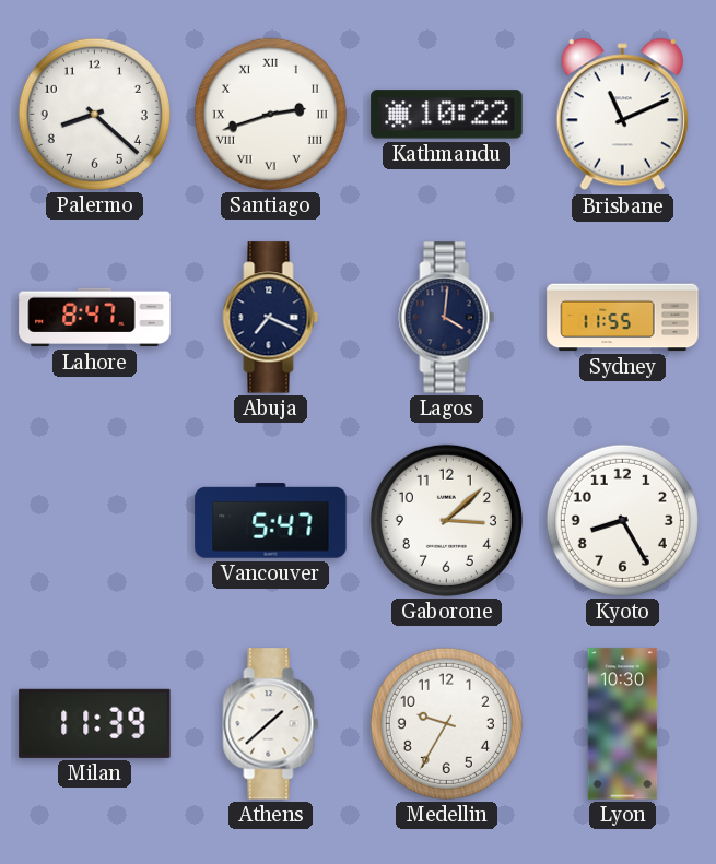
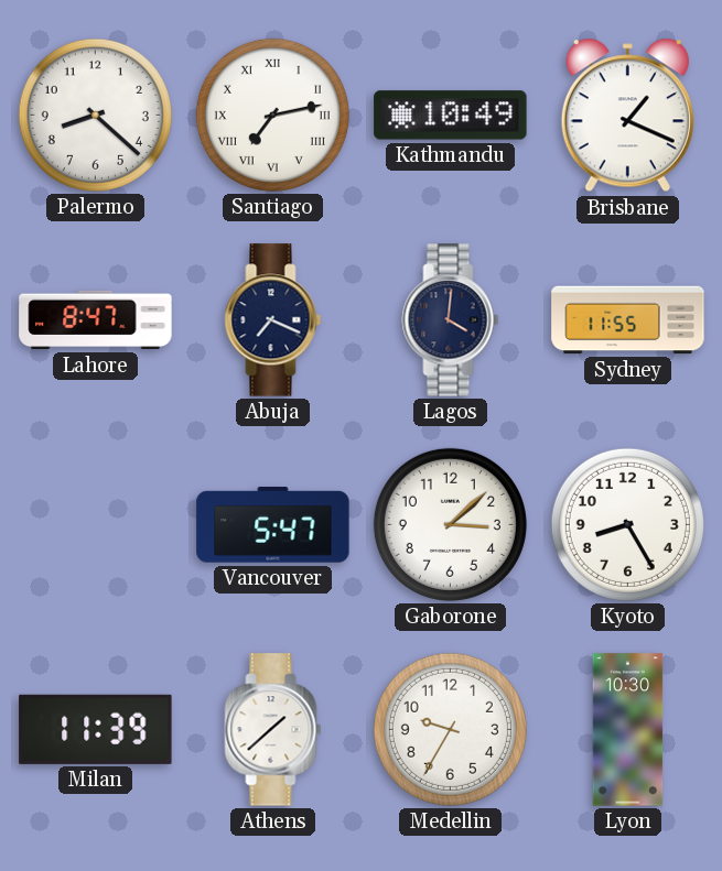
Santiago: 2:42 -> 7:13 (272, 115)
Kathmandu: 10:22 -> 10:49 (451, 116)
Brisbane: 11:11 -> 1:19 (627, 116)
